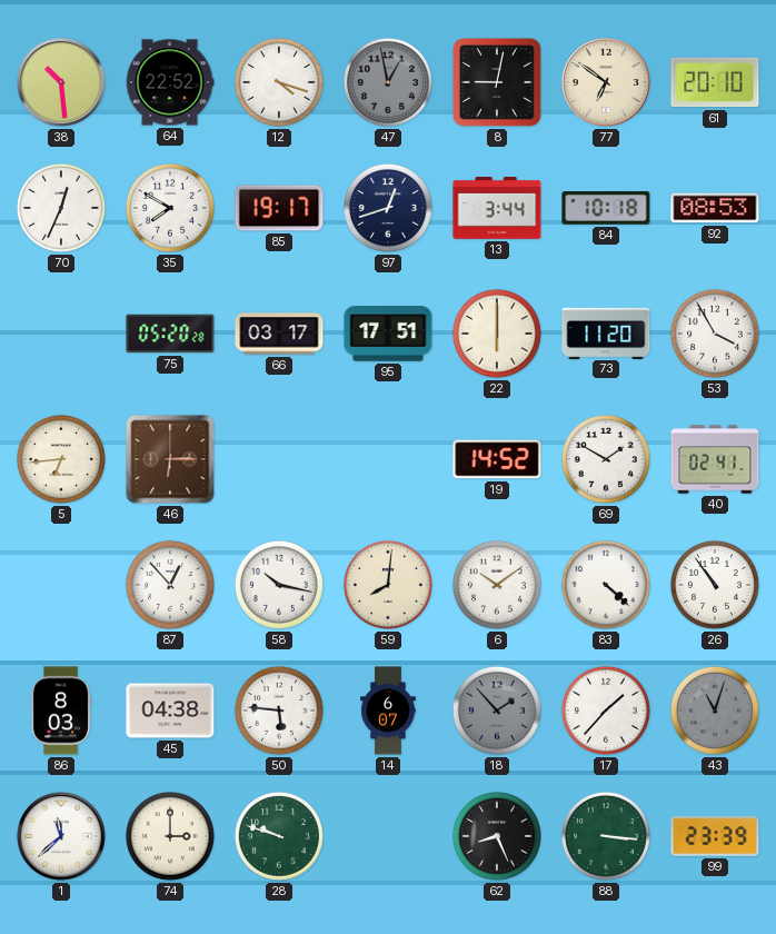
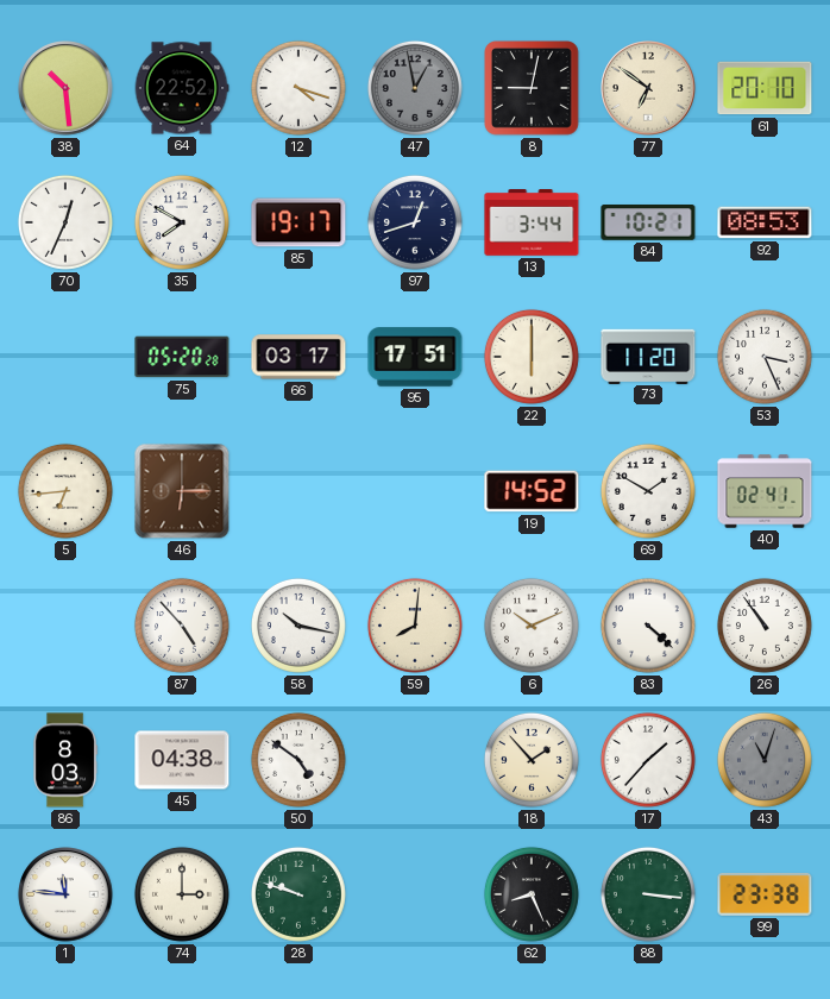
84: 10:18 -> 10:21 (648, 224)
53: 3:55 -> 3:26 (765, 357)
87: 12:53 -> 4:53 (182, 626)
6: 10:09 -> 10:11 (532, 626)
50: 5:46 -> 4:51 (298, 760)
14: 6:07 -> none (388, 711)
18 dial: grey -> cream (532, 760)
1: 11:38 -> 11:46 (65, 894)
99: 23:39 -> 23:38 (765, 894)
